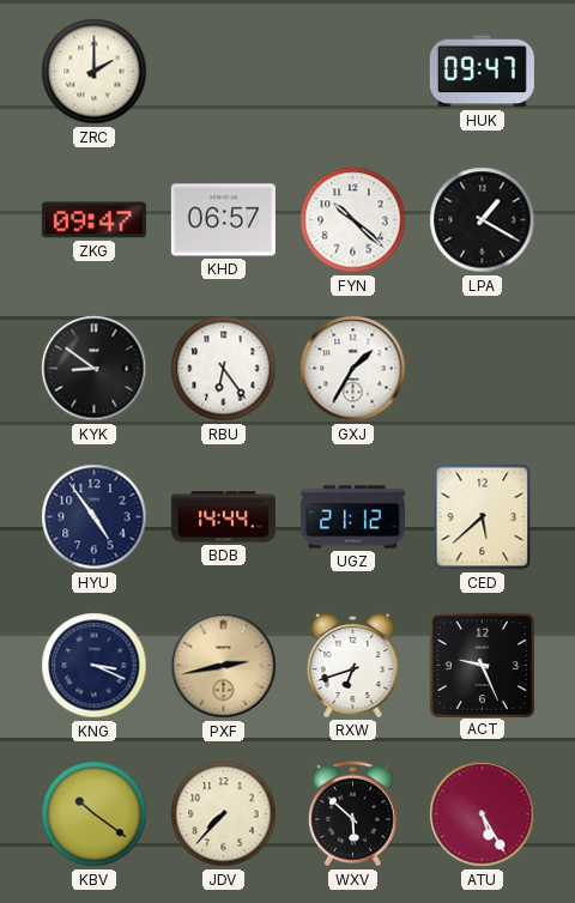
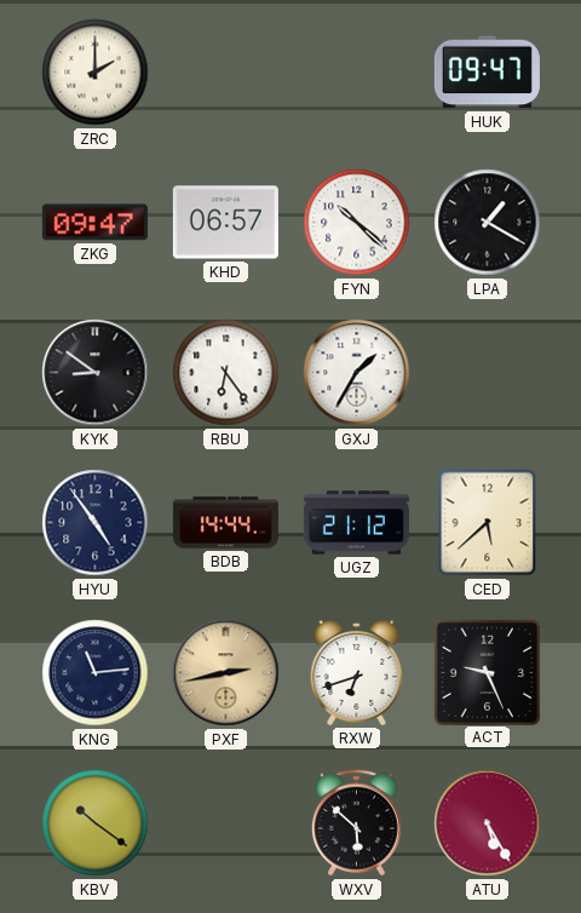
KNG: 3:19 -> 11:14 (96, 673)
JDV: 7:37 -> none (224, 814)
